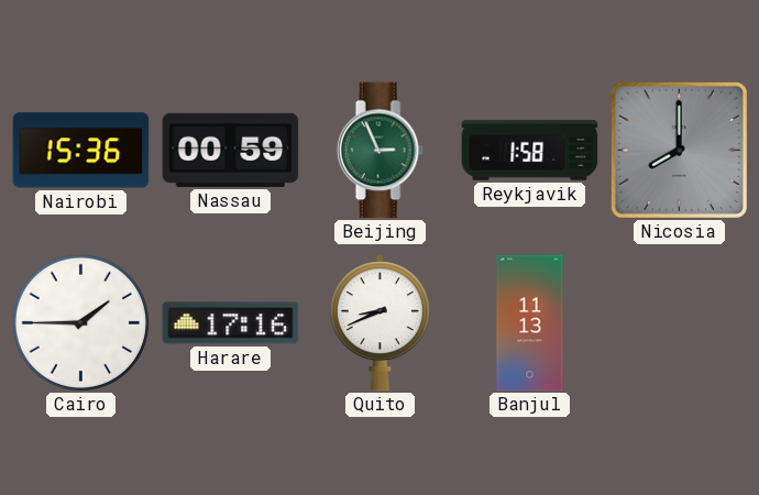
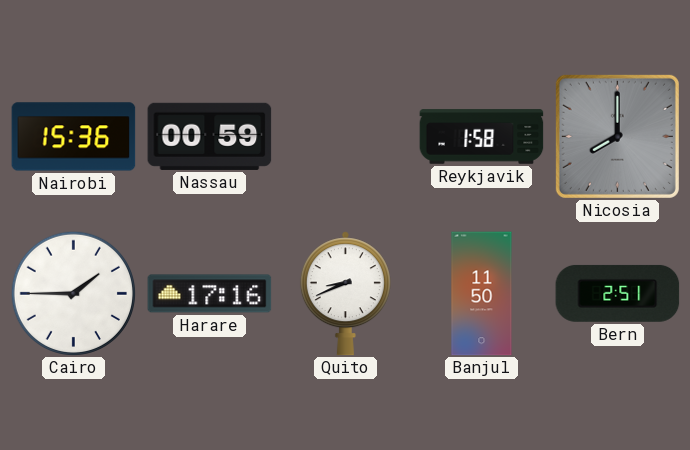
Beijing: 2:56 -> none (380, 151)
Banjul: 11:13 -> 11:50 (482, 294)
Bern: none -> 2:51 (618, 293)
